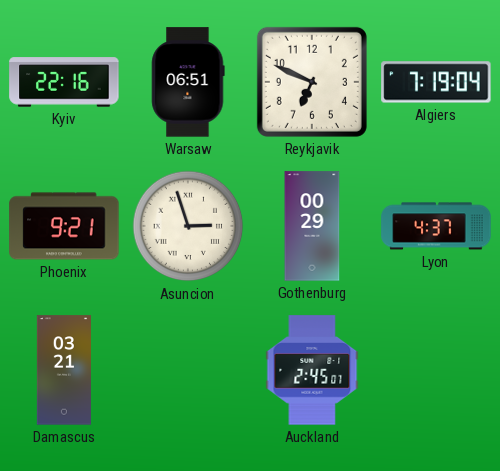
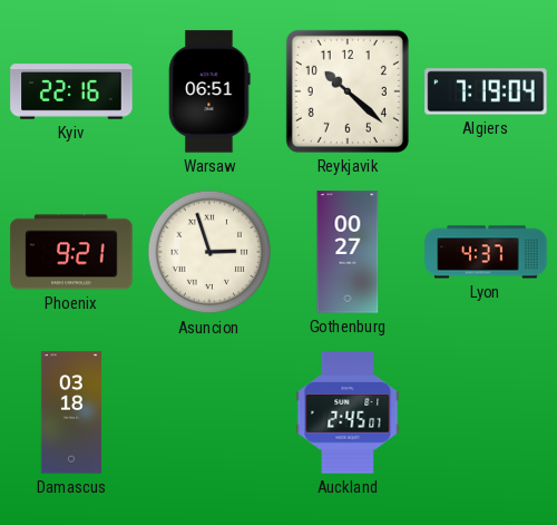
Reykjavik: 6:49 -> 10:22 (348, 91)
Gothenburg: 00:29 -> 00:27 (348, 252)
Damascus: 03:21 -> 03:18 (71, 412)
